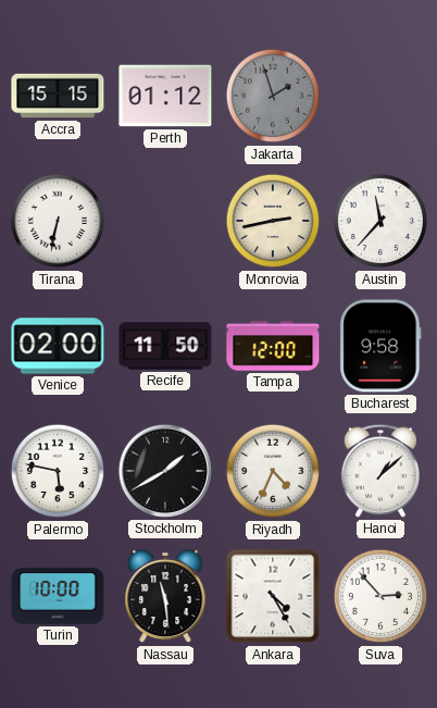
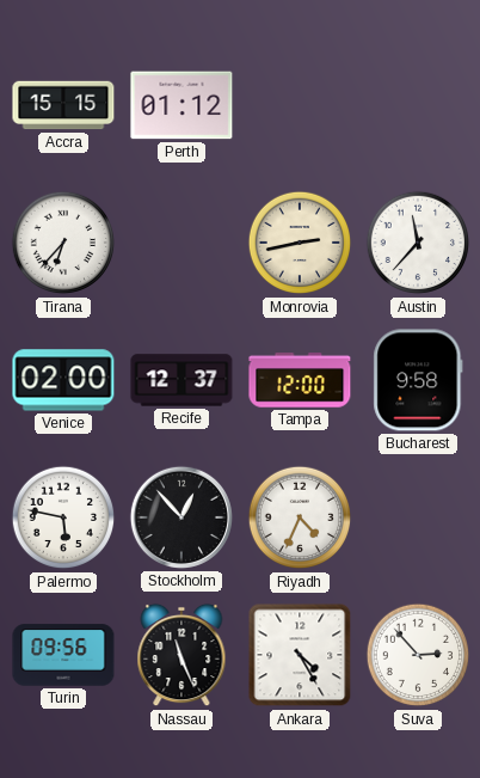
Jakarta: 1:57 -> none (273, 96)
Tirana: 6:32 -> 6:37 (63, 243)
Recife: 11:50 -> 12:37 (181, 380)
Stockholm: 1:40 -> 12:53 (181, 517)
Hanoi: 1:08 -> none (380, 471)
Turin: 10:00 -> 09:56 (63, 655)
Nassau: 11:29 -> 11:26 (181, 655)
